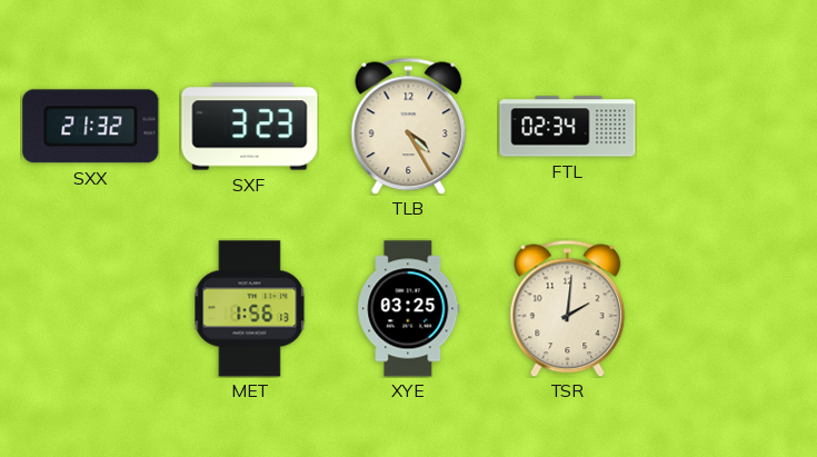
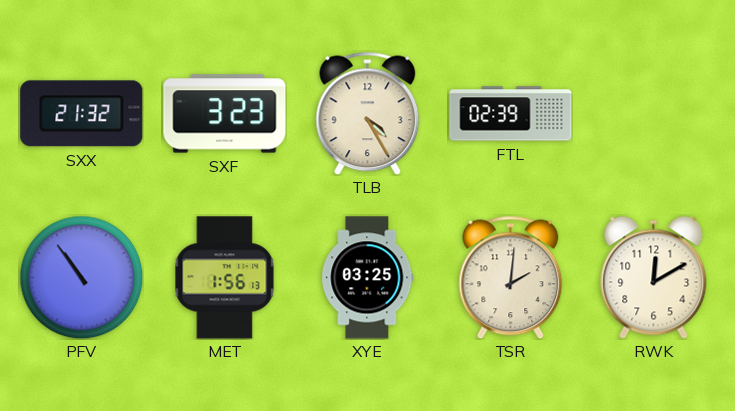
FTL: 02:34 -> 02:39 (511, 114)
PFV: none -> 10:54 (81, 277)
RWK: none -> 12:10 (654, 277)
